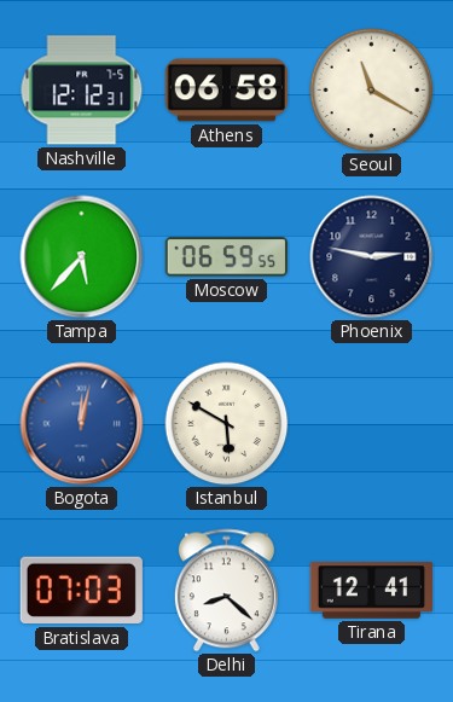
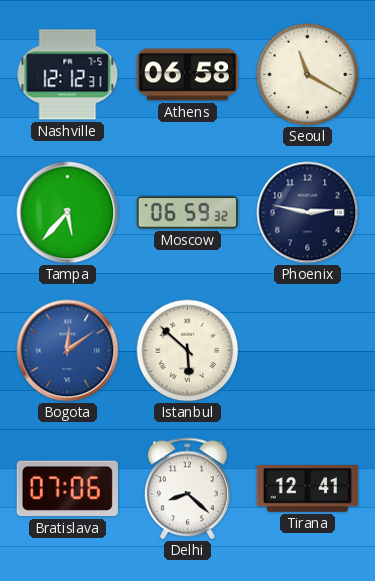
Moscow: 06:59:55 -> 06:59:32 (187, 213)
Bogota: 12:02 -> 12:09 (68, 351)
Istanbul: 5:50 -> 5:52 (188, 351)
Bratislava: 07:03 -> 07:06 (67, 489)
